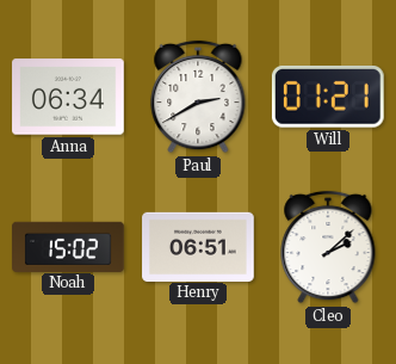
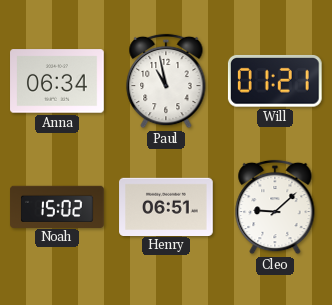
Paul: 2:40 -> 10:58 (166, 81)
Cleo: 2:08 -> 9:08 (275, 207)
